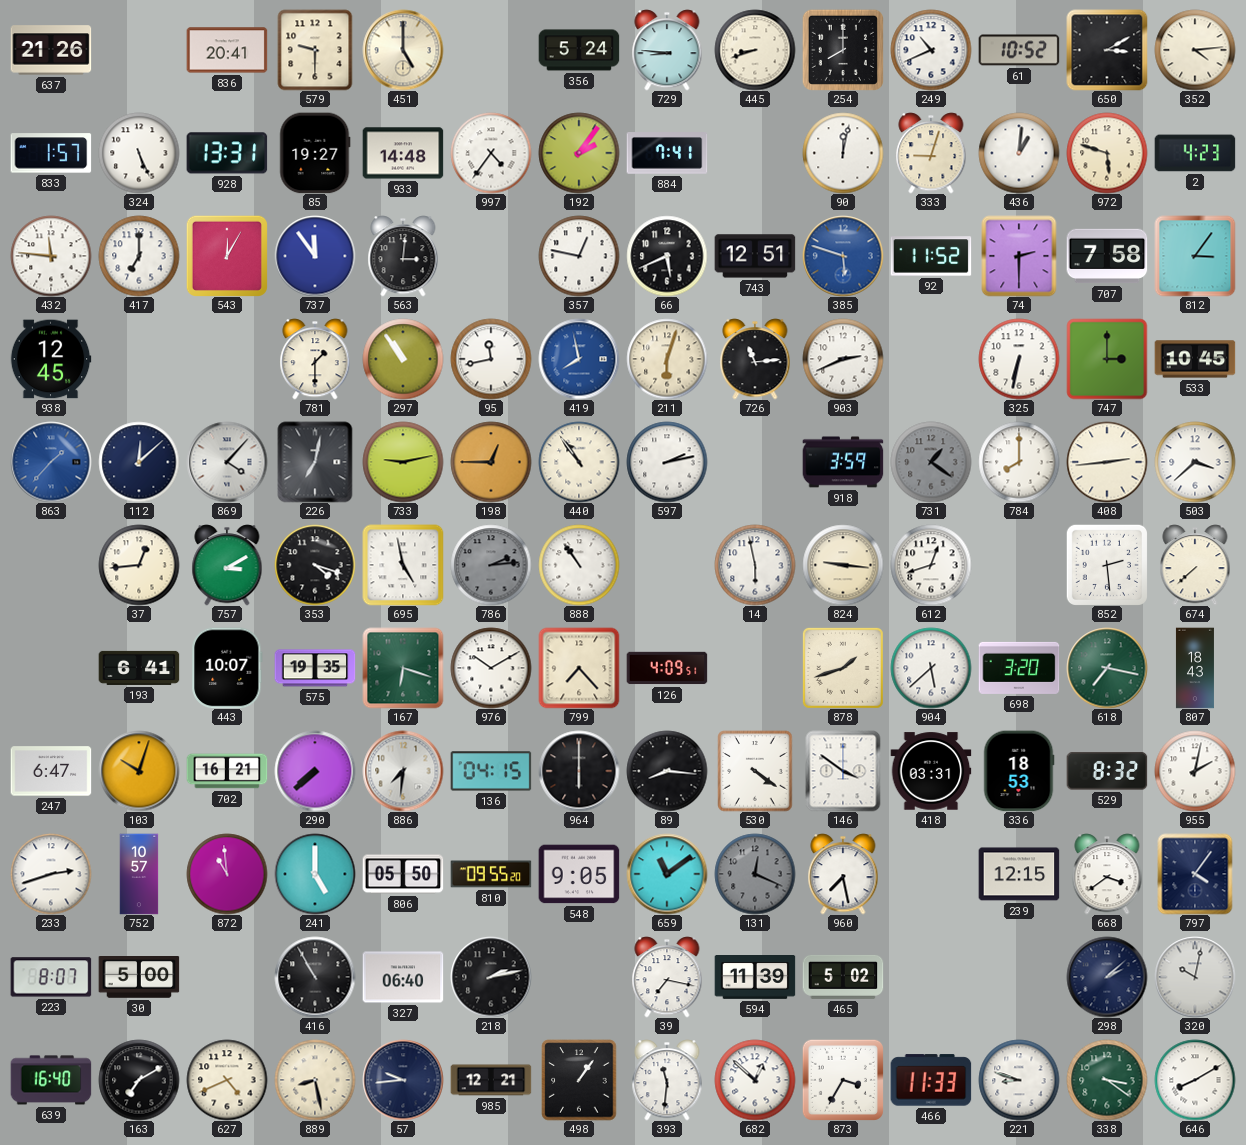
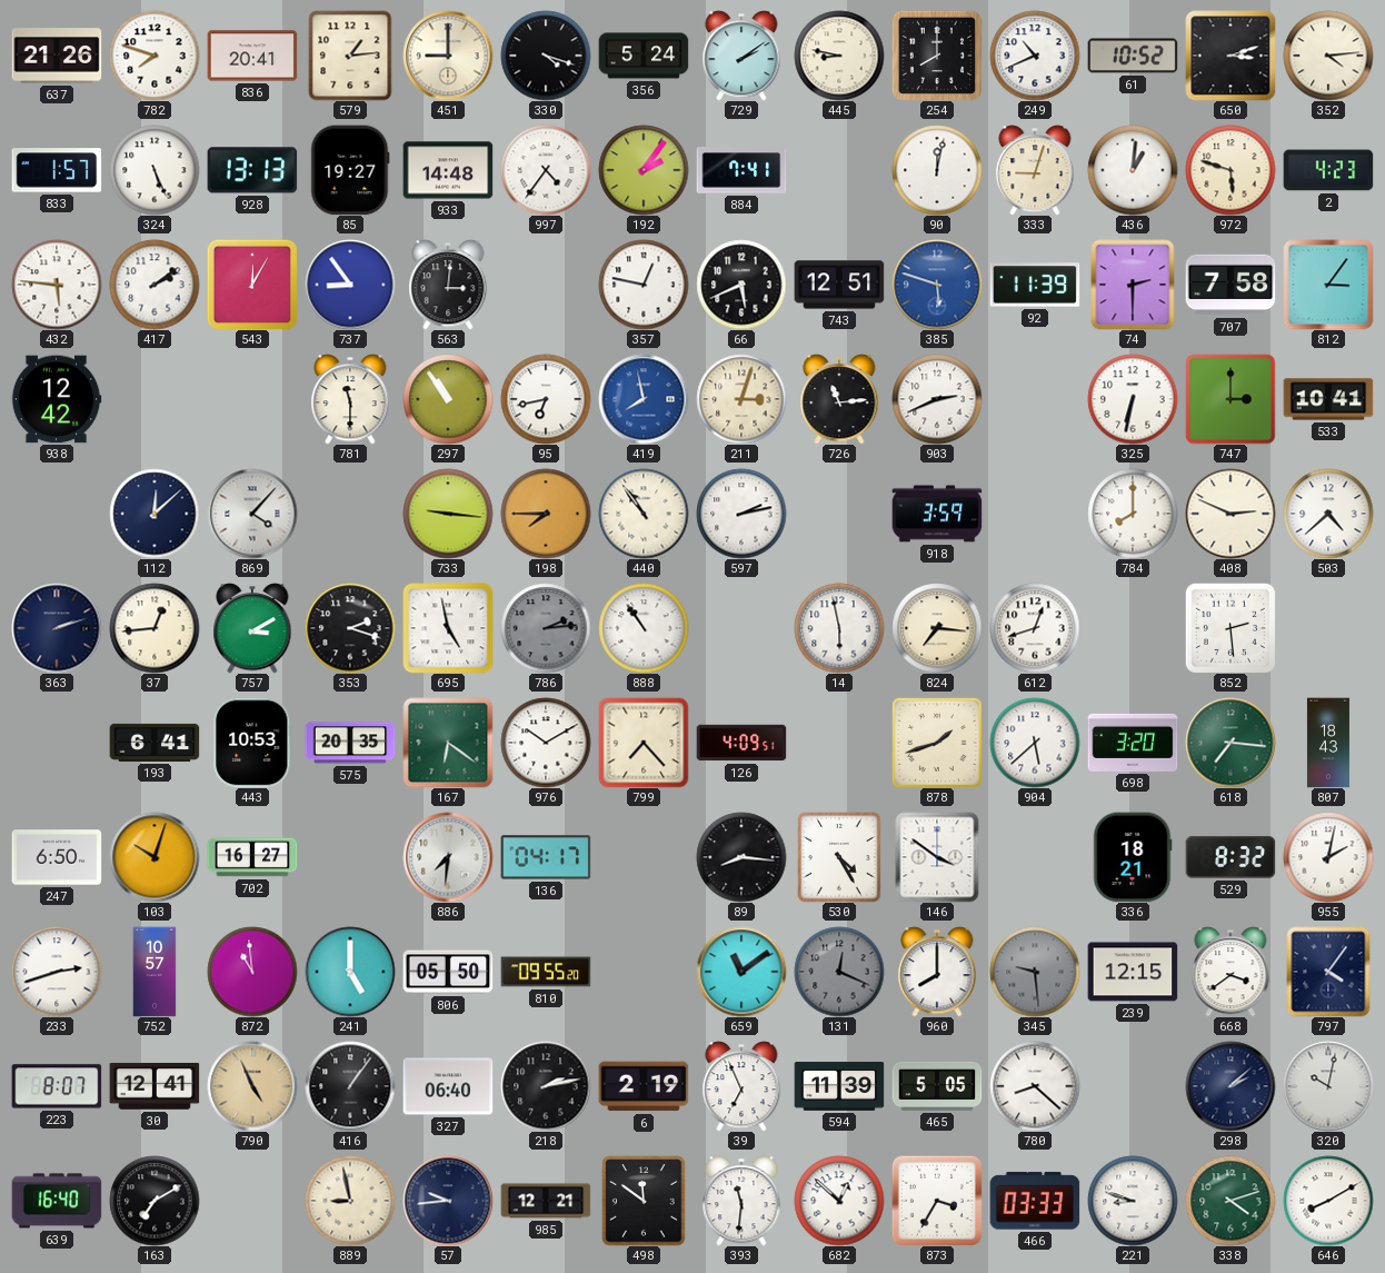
782: none -> 7:48 (155, 56)
579: 9:30 -> 1:14 (350, 56)
451: 5:00 -> 9:00 (448, 56)
330: none -> 4:18 (546, 56)
729: 8:46 -> 2:09 (741, 56)
445: 8:42 -> 8:47 (839, 56)
650: 3:10 -> 3:12 (1230, 56)
928: 13:31 -> 13:13 (252, 170)
432: 11:46 -> 5:46 (57, 285)
417: 7:00 -> 2:09 (155, 285)
737: 11:54 -> 8:54 (350, 285)
92: 11:52 -> 11:39 (1035, 285)
938: 12:45 -> 12:42 (57, 399)
781: 1:30 -> 11:30 (350, 399)
95: 11:43 -> 6:43 (546, 399)
211: 6:03 -> 3:03 (741, 399)
533: 10:45 -> 10:41 (1328, 399)
863: 1:37 -> none (51, 462)
226: 7:02 -> none (315, 462)
733: 9:13 -> 9:16 (448, 514)
198: 12:45 -> 7:45 (546, 514)
731: 1:21 -> none (931, 462)
408: 2:44 -> 2:49 (1230, 514)
503: 3:38 -> 4:38 (1328, 514)
363: none -> 2:12 (57, 628)
353: 4:18 -> 2:18 (350, 628)
824: 9:16 -> 7:16 (937, 628)
674: 7:38 -> none (1195, 565)
443: 10:07 -> 10:53 (252, 743)
575: 19:35 -> 20:35 (350, 743)
167: 6:18 -> 6:21 (448, 743)
618: 7:17 -> 7:16 (1230, 743)
247: 6:47 -> 6:50 (57, 857)
702: 16:21 -> 16:27 (252, 857)
290: 7:38 -> none (315, 771)
136: 04:15 -> 04:17 (546, 857)
964: 6:00 -> none (579, 771)
530: 4:21 -> 4:25 (839, 857)
418: 03:31 -> none (931, 771)
336: 18:53 -> 18:21 (1133, 857)
548: 9:05 -> none (579, 874)
960: 7:28 -> 8:00 (937, 972)
345: none -> 9:29 (1035, 972)
30: 5:00 -> 12:41 (155, 1087)
790: none -> 4:56 (252, 1086)
416: 10:55 -> 1:06 (350, 1086)
6: none -> 2:19 (644, 1086)
39: 7:17 -> 6:56 (741, 1086)
465: 5:02 -> 5:05 (937, 1086)
780: none -> 8:22 (1035, 1086)
627: 4:41 -> none (227, 1080)
889: 8:28 -> 8:58 (350, 1201)
498: 1:06 -> 11:51 (644, 1201)
466: 11:33 -> 03:33 (1035, 1201)
338: 3:21 -> 4:12 (1230, 1201)
